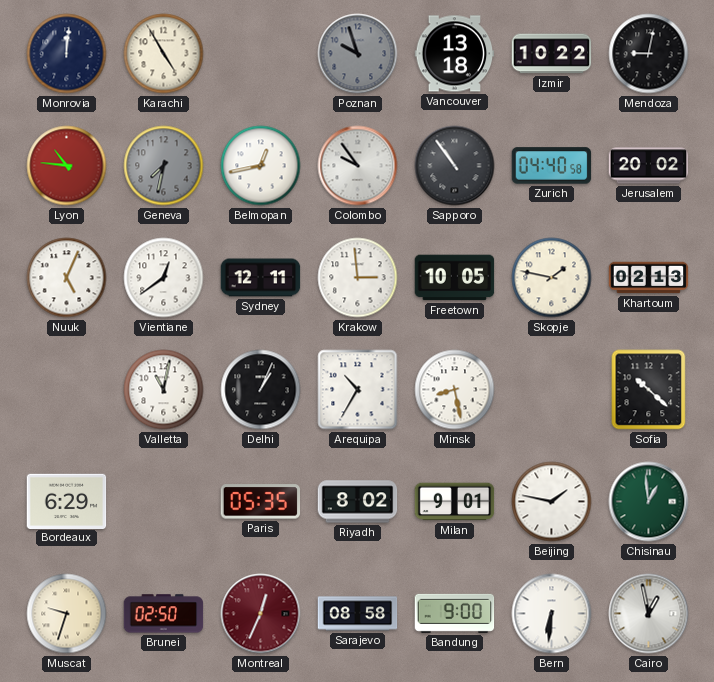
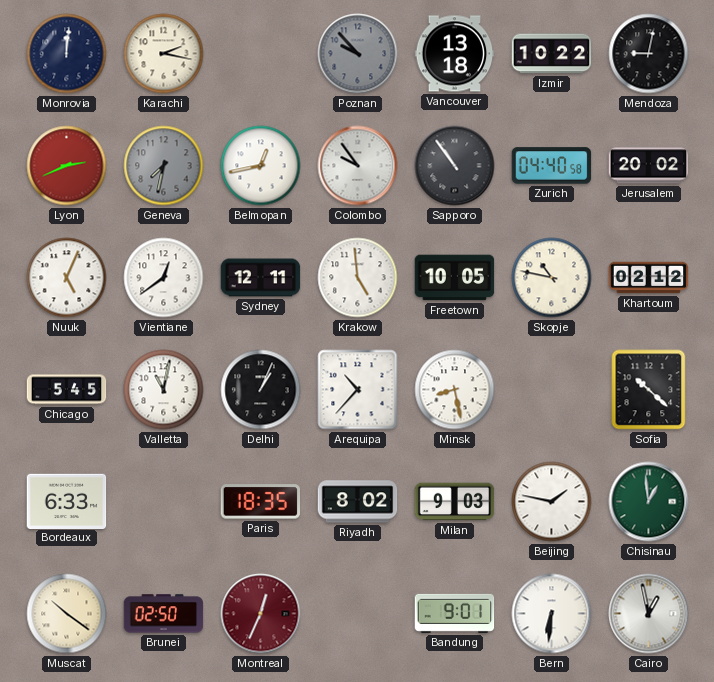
Karachi: 4:55 -> 2:17 (164, 54)
Poznan: 9:57 -> 9:53 (358, 54)
Lyon: 10:46 -> 2:41 (67, 166)
Krakow: 2:59 -> 4:59 (358, 278)
Skopje: 1:47 -> 10:47 (552, 278)
Khartoum: 02:13 -> 02:12 (649, 278)
Chicago: none -> 5:45 (67, 390)
Arequipa: 10:35 -> 10:37 (358, 390)
Bordeaux: 6:29 -> 6:33 (67, 501)
Paris: 05:35 -> 18:35 (261, 502)
Milan: 9:01 -> 9:03 (455, 502)
Muscat: 9:33 -> 10:21 (67, 614)
Sarajevo: 08:58 -> none (358, 614)
Bandung: 9:00 -> 9:01 (455, 613)
